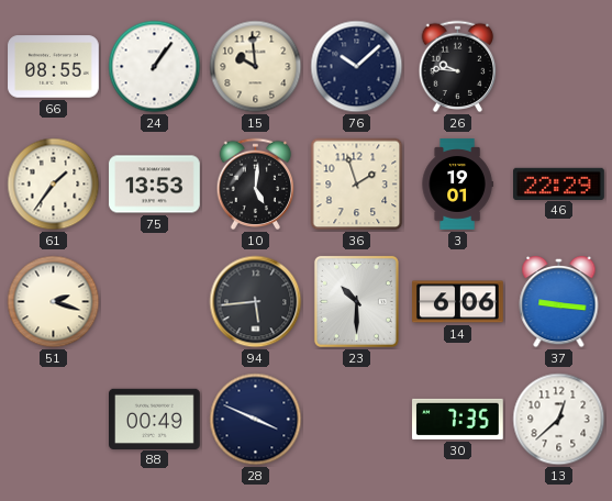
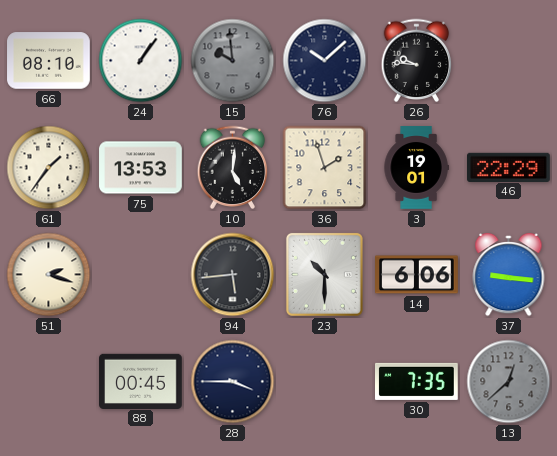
66: 08:55 -> 08:10 (49, 61)
15 dial: cream -> grey (233, 61)
88: 00:49 -> 00:45 (141, 381)
28: 3:49 -> 3:45 (233, 382)
13 dial: white -> grey (509, 382)
